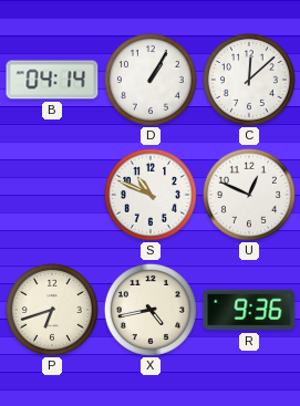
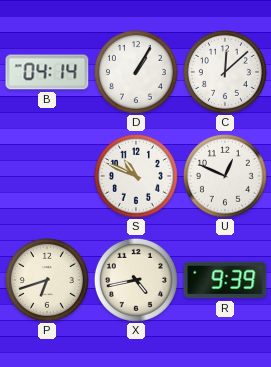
R: 9:36 -> 9:39 (225, 280)
